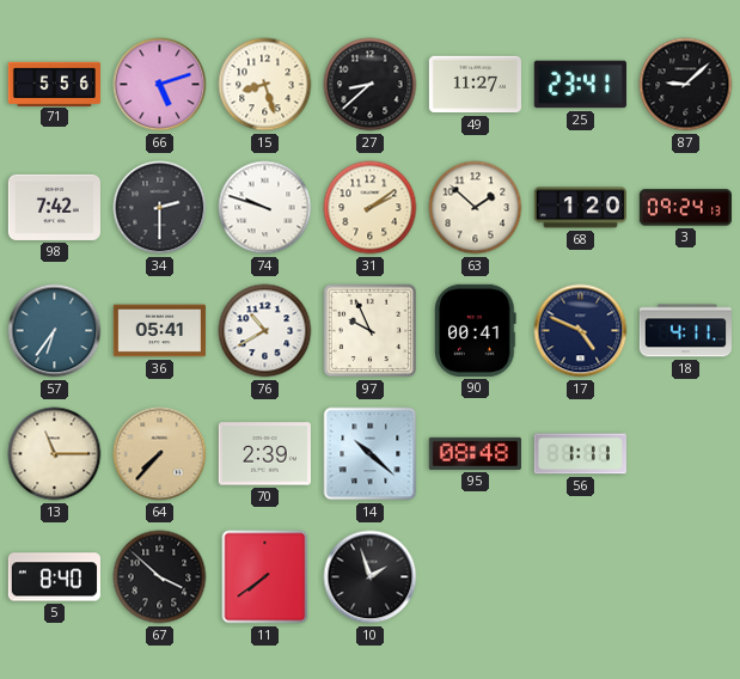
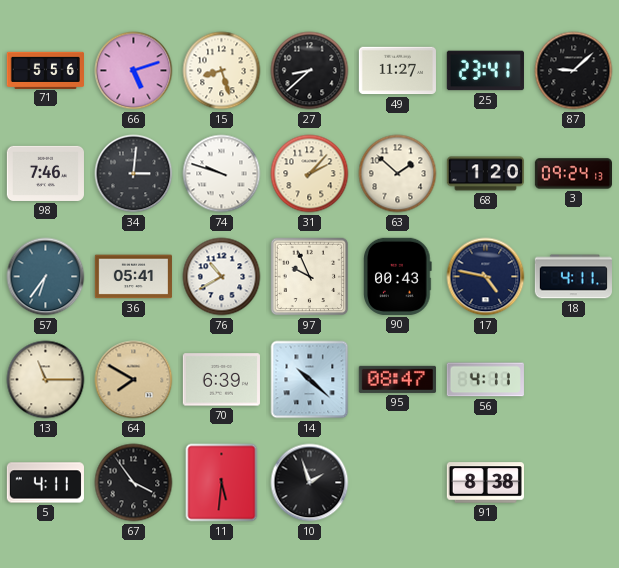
98: 7:42 -> 7:46 (45, 173)
34: 2:30 -> 3:01 (134, 174)
31: 2:09 -> 2:07 (310, 174)
90: 00:41 -> 00:43 (398, 276)
17: 4:49 -> 4:47 (486, 277)
64: 7:37 -> 7:50 (134, 380)
70: 2:39 -> 6:39 (221, 380)
95: 08:48 -> 08:47 (397, 379)
56: 1:11 -> 4:11 (485, 380)
5: 8:40 -> 4:11 (45, 483)
67: 3:52 -> 3:54 (134, 483)
11: 7:39 -> 5:31 (222, 483)
91: none -> 8:38 (485, 483)
